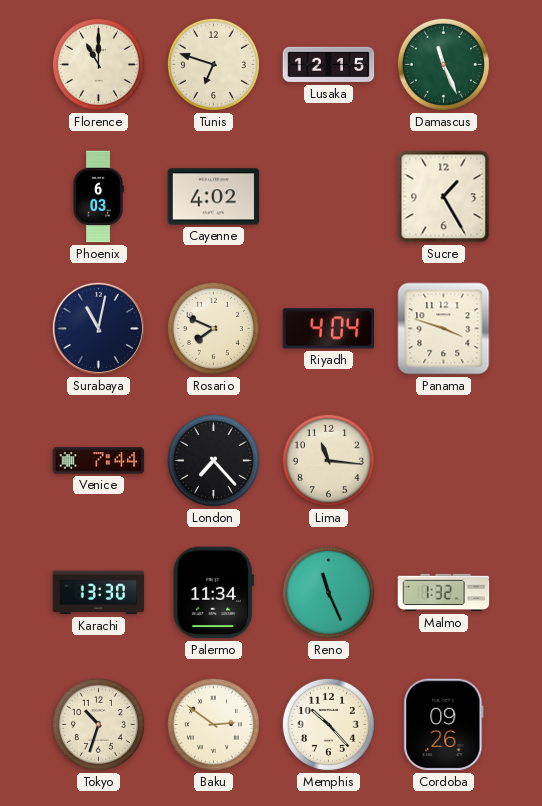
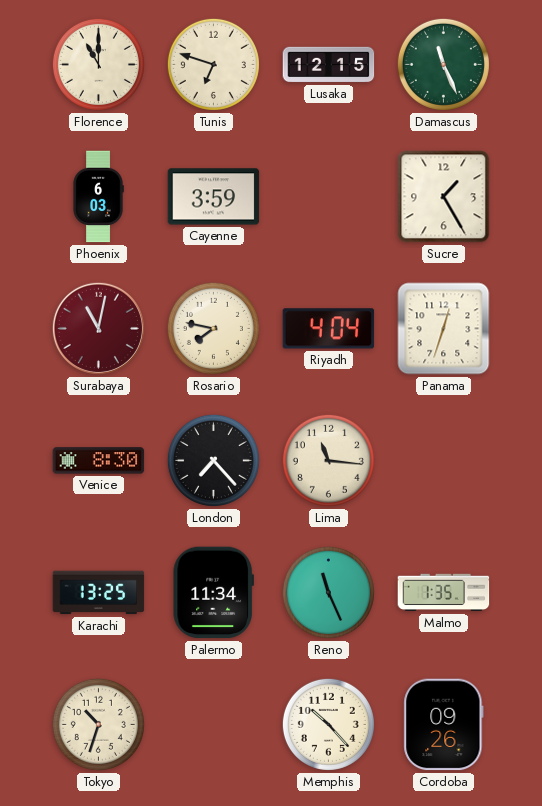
Cayenne: 4:02 -> 3:59 (214, 197)
Surabaya dial: navy -> burgundy (98, 328)
Rosario: 7:49 -> 7:47 (213, 328)
Panama: 3:48 -> 12:33 (444, 329)
Venice: 7:44 -> 8:30 (99, 461)
Karachi: 13:30 -> 13:25 (99, 593)
Malmo: 1:32 -> 1:35 (444, 593)
Baku: 2:51 -> none (213, 724)
